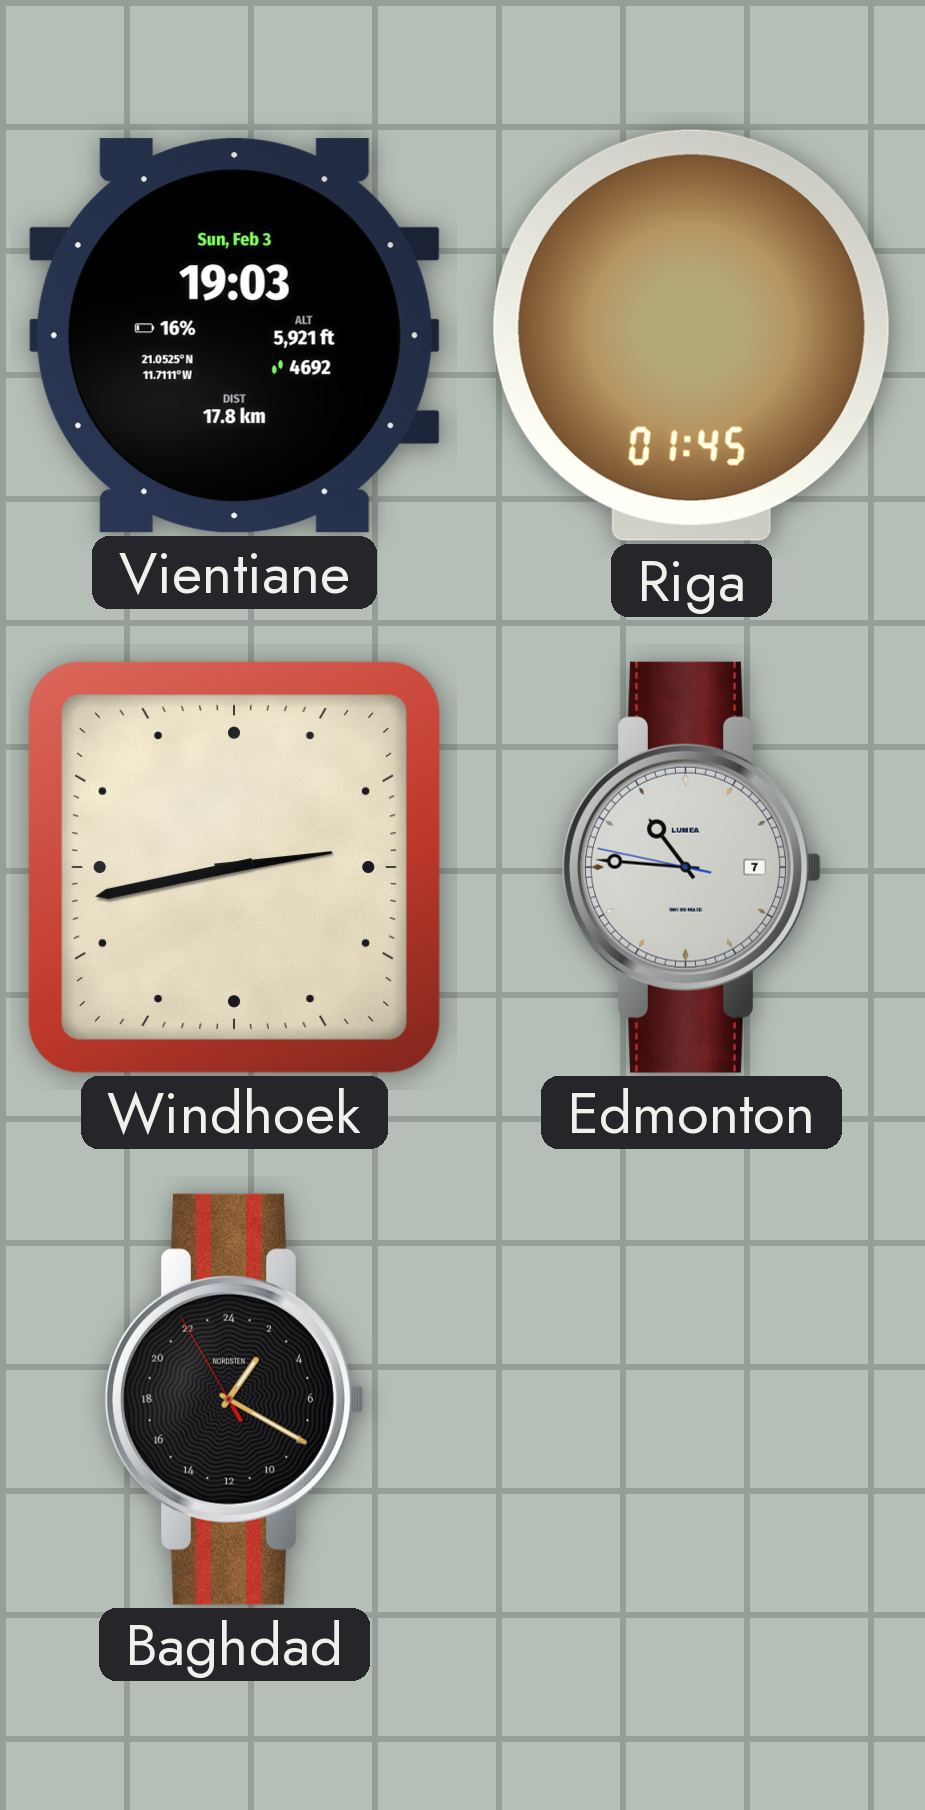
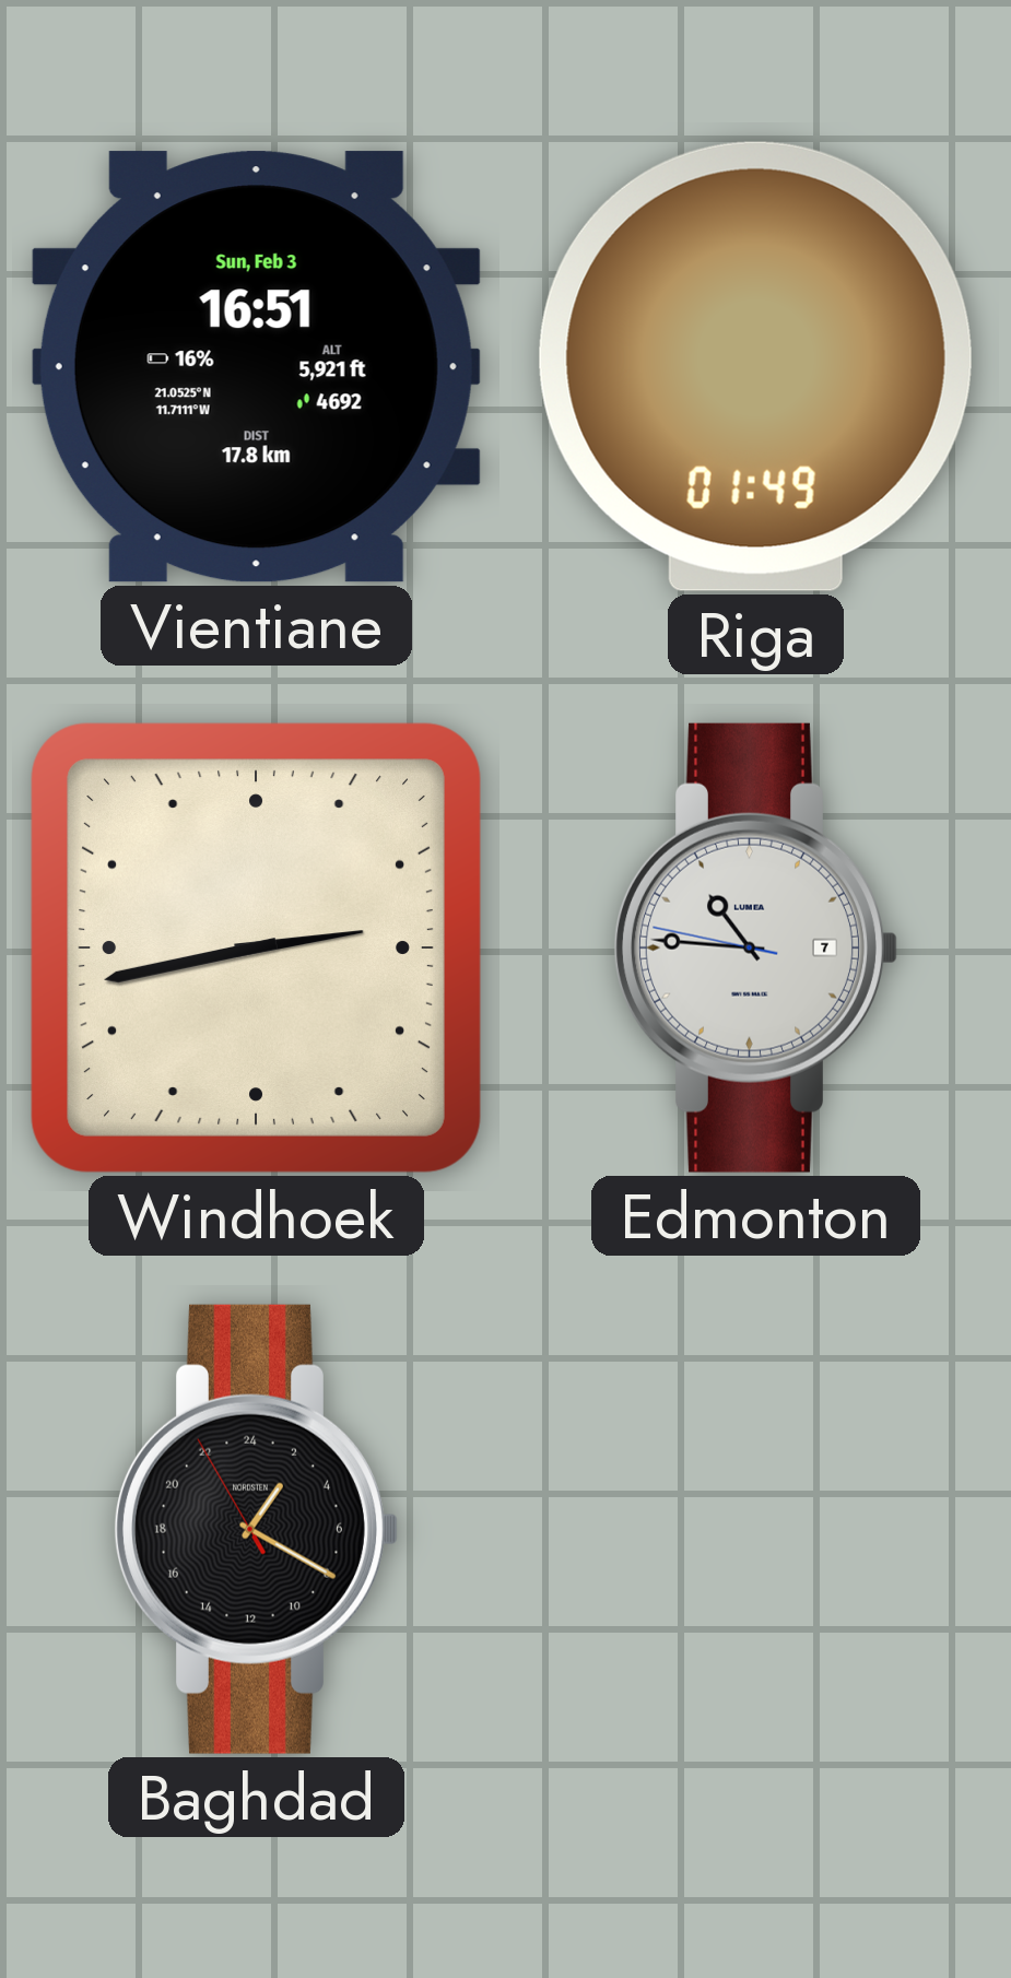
Vientiane: 19:03 -> 16:51 (256, 367)
Riga: 01:45 -> 01:49 (755, 366)
